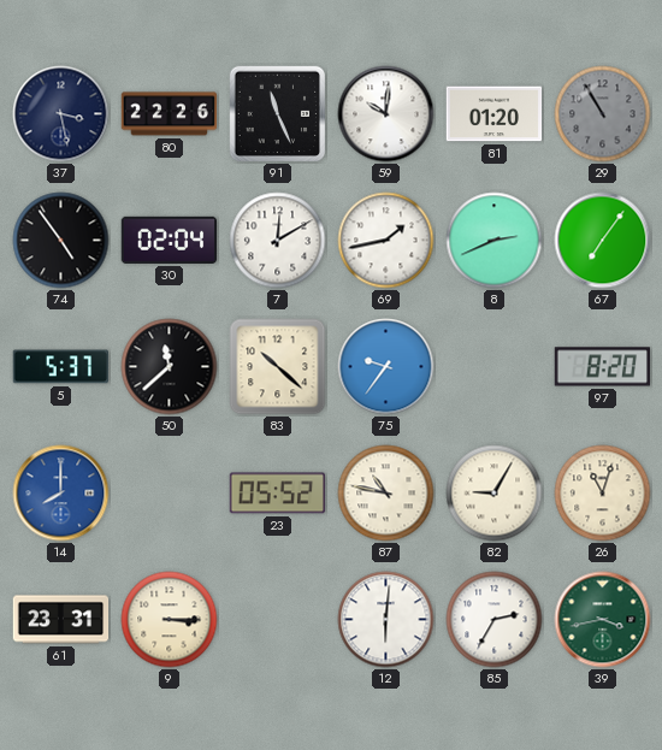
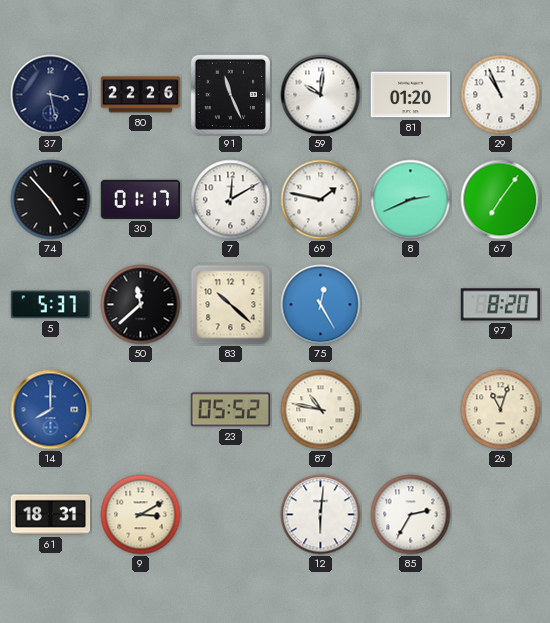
29: 10:55 -> 10:56 (501, 95)
29 dial: grey -> white (501, 95)
74: 4:54 -> 4:53 (51, 200)
30: 02:04 -> 01:17 (141, 199)
69: 1:43 -> 1:47 (321, 200)
75: 9:36 -> 12:25 (321, 305)
82: 9:05 -> none (495, 494)
61: 23:31 -> 18:31 (51, 515)
9: 3:15 -> 3:10 (141, 515)
39: 3:43 -> none (603, 620)
